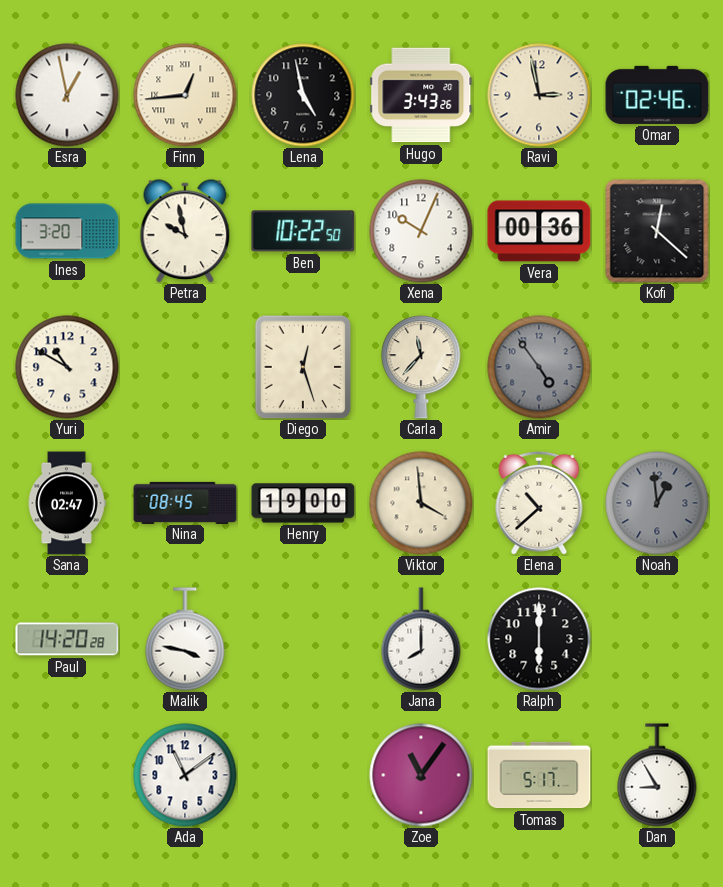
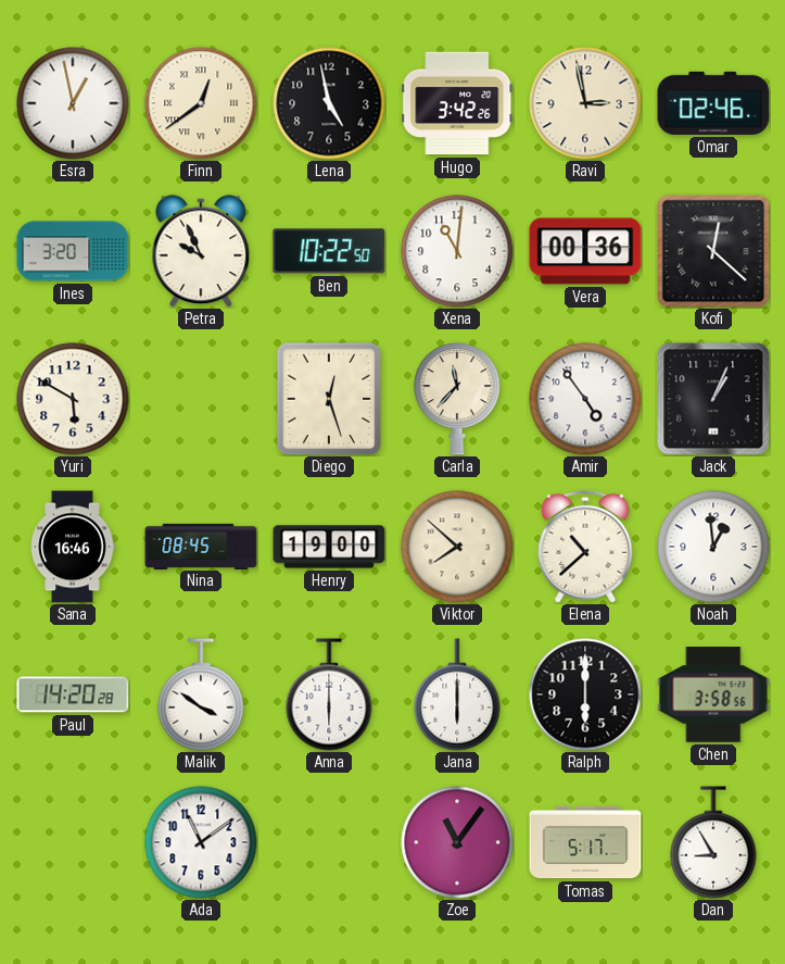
Finn: 12:44 -> 12:39 (201, 103)
Hugo: 3:43 -> 3:42 (457, 103)
Petra: 9:58 -> 9:56 (201, 251)
Xena: 10:04 -> 11:01 (457, 251)
Yuri: 10:50 -> 5:50 (73, 399)
Amir dial: grey -> white (585, 399)
Jack: none -> 1:04 (713, 399)
Sana: 02:47 -> 16:46 (73, 547)
Viktor: 3:59 -> 7:52 (457, 547)
Noah dial: grey -> white (713, 547)
Malik: 3:47 -> 3:51 (201, 694)
Anna: none -> 6:00 (329, 694)
Jana: 8:00 -> 6:00 (457, 694)
Chen: none -> 3:58 (713, 694)
